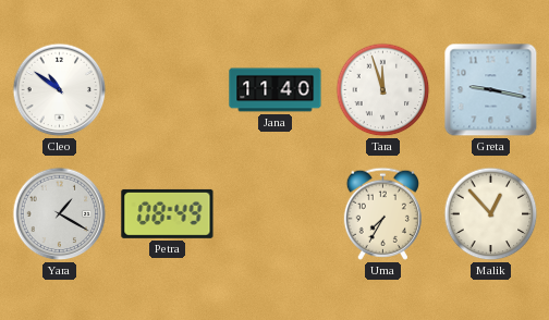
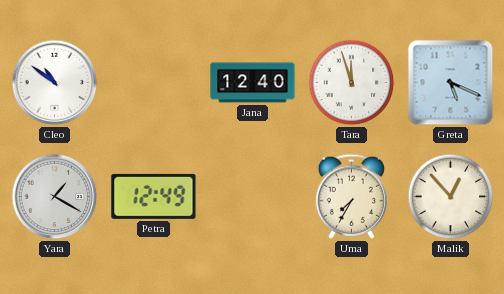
Jana: 11:40 -> 12:40 (253, 83)
Greta: 9:17 -> 5:19 (451, 83)
Petra: 08:49 -> 12:49 (154, 196)
